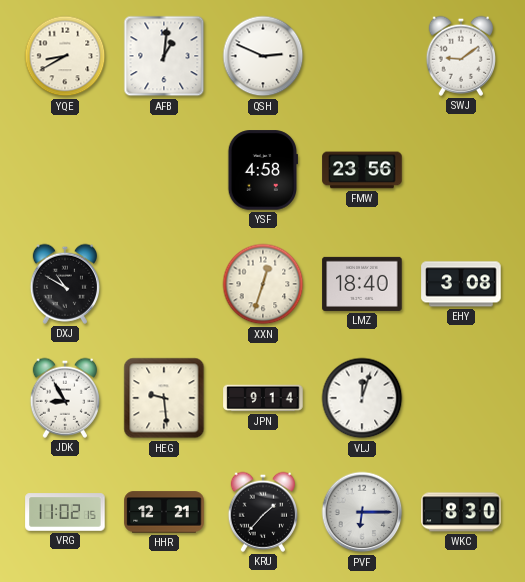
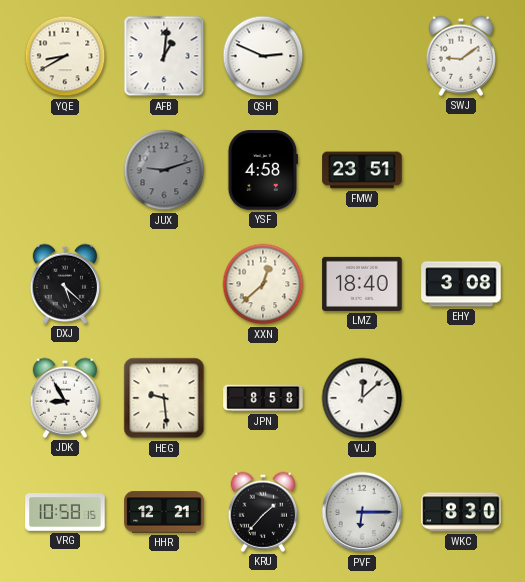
JUX: none -> 9:12 (164, 170)
FMW: 23:56 -> 23:51 (362, 170)
DXJ: 10:50 -> 5:22 (64, 284)
XXN: 12:33 -> 12:38 (263, 284)
JPN: 9:14 -> 8:58 (263, 398)
VLJ: 12:03 -> 12:08 (362, 398)
VRG: 11:02 -> 10:58 (65, 512)
